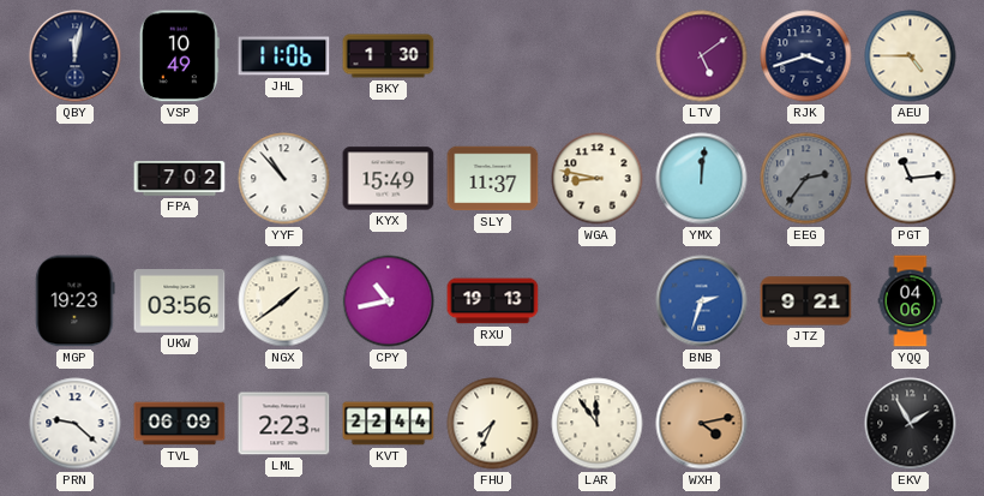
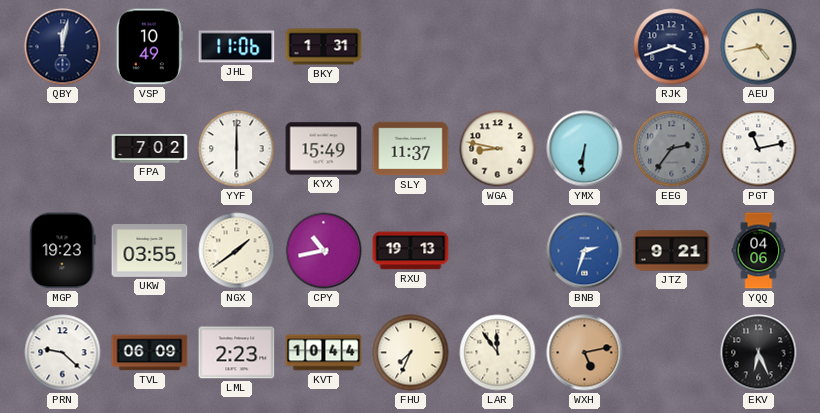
BKY: 1:30 -> 1:31 (324, 47)
LTV: 5:09 -> none (702, 56)
AEU: 4:45 -> 4:43 (759, 47)
YYF: 10:53 -> 6:00 (237, 149)
YMX: 12:01 -> 6:31 (585, 149)
PGT: 11:14 -> 11:13 (759, 149)
UKW: 03:56 -> 03:55 (150, 251)
KVT: 22:44 -> 10:44 (324, 353)
WXH: 4:13 -> 5:13 (585, 353)
EKV: 1:55 -> 6:26 (759, 353)
